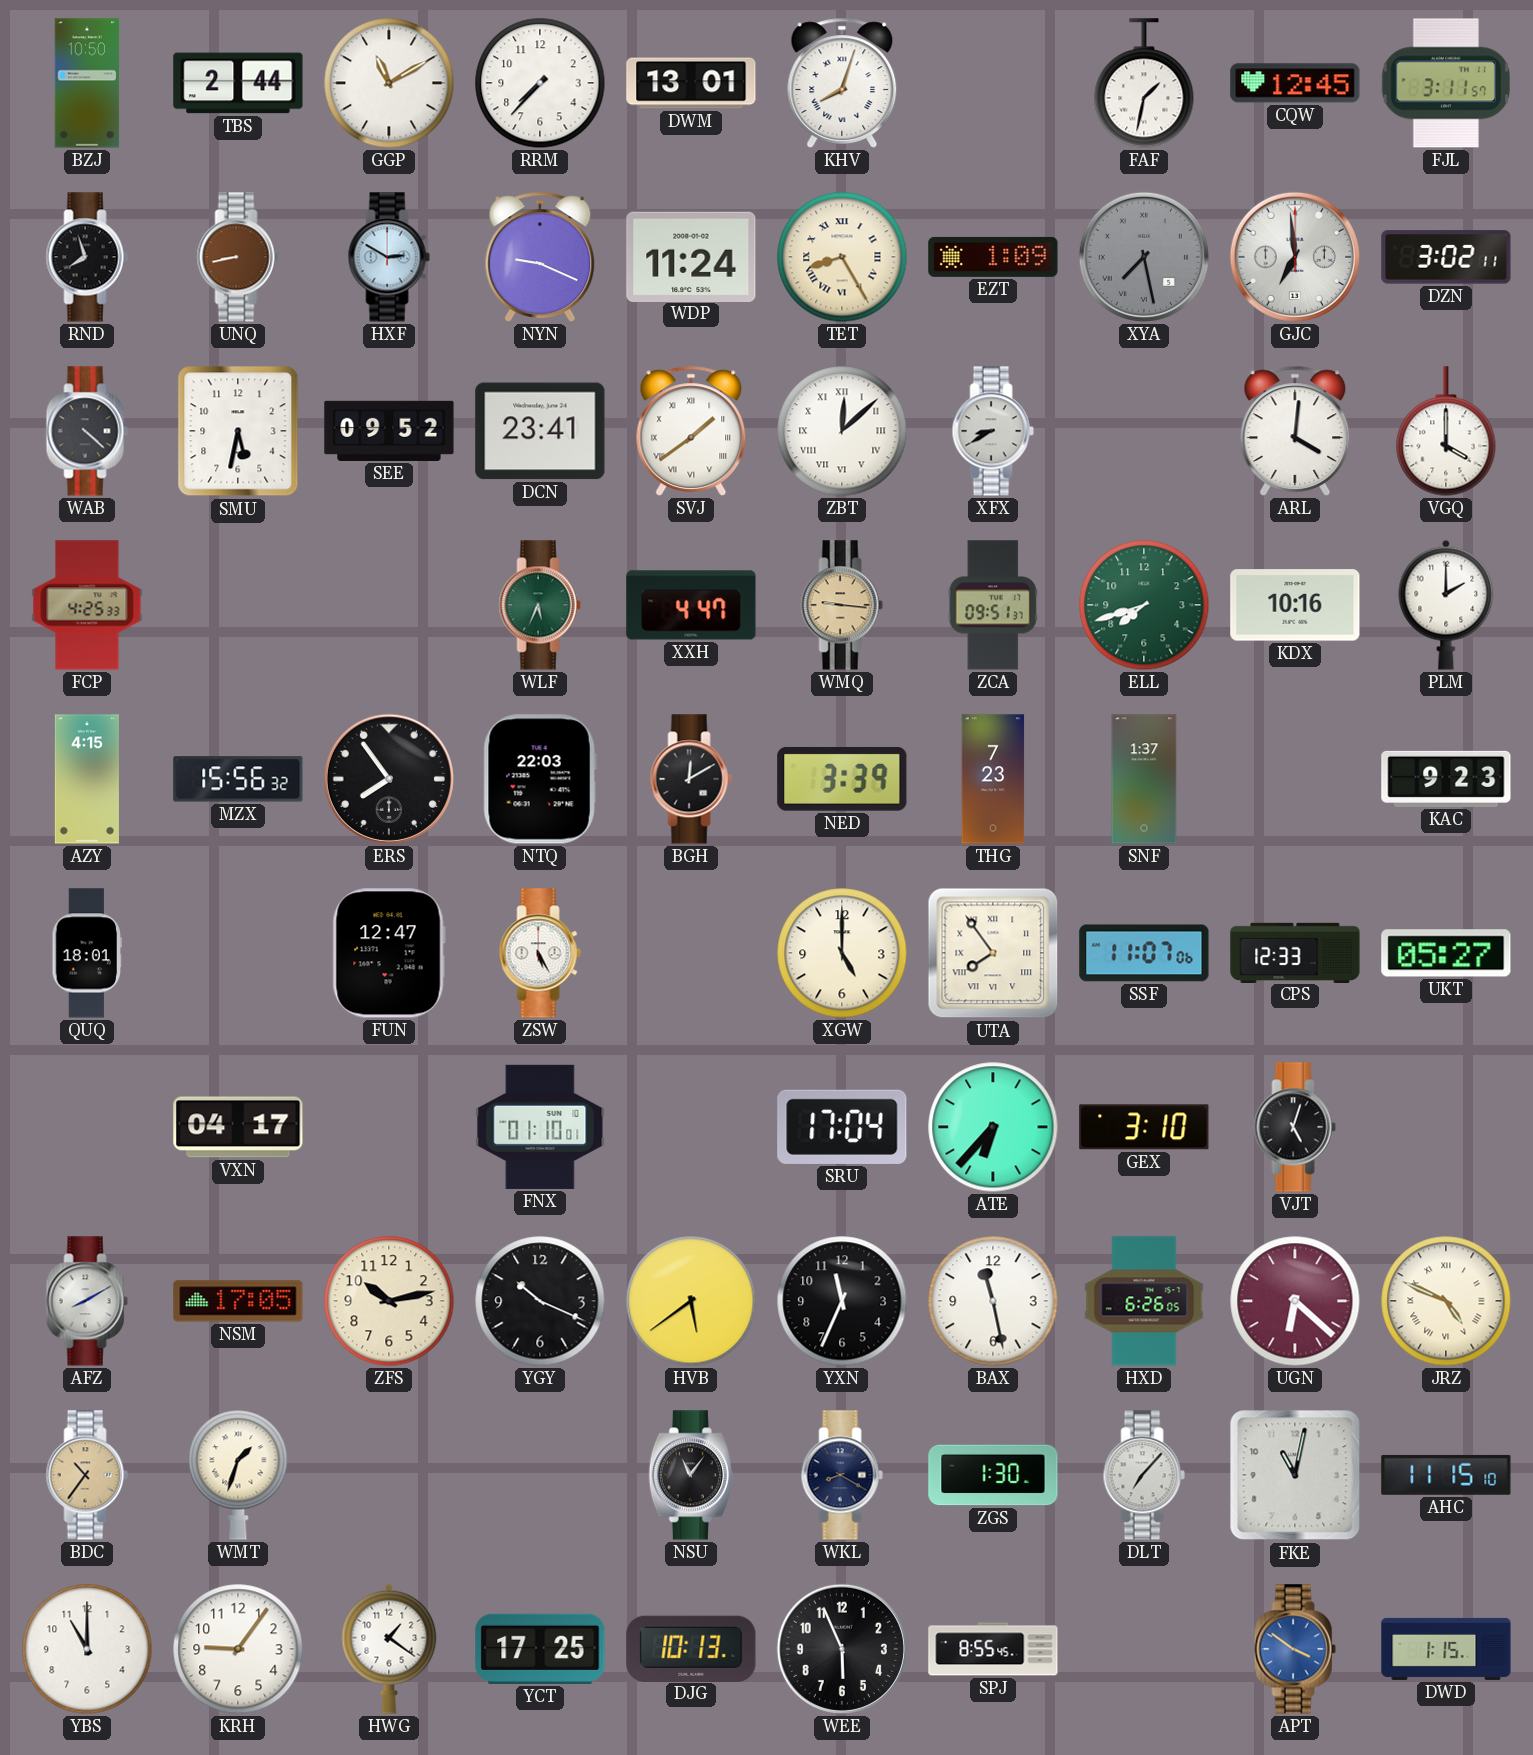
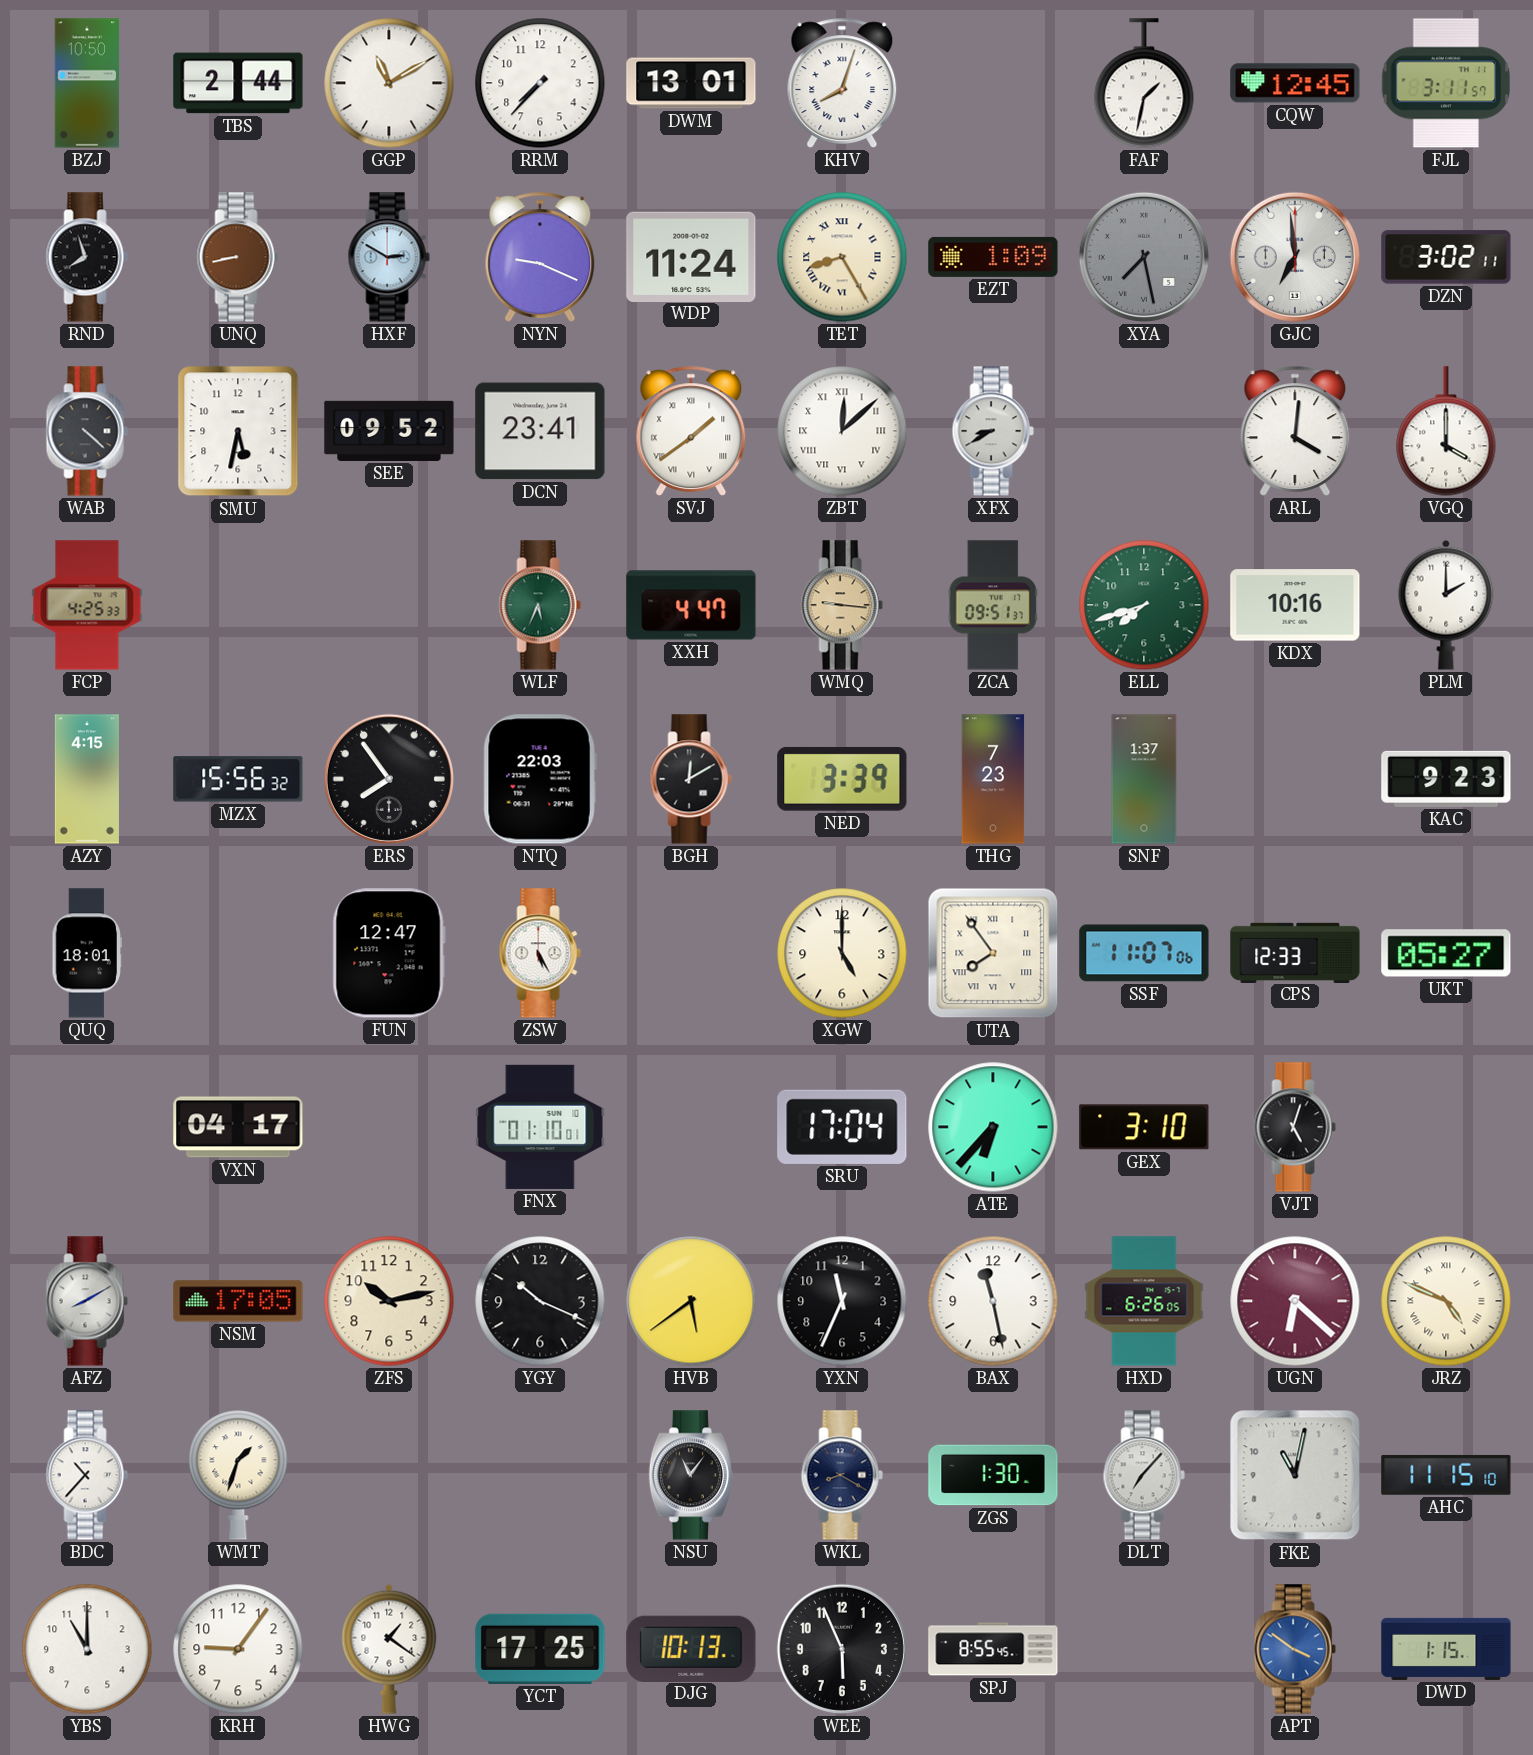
BDC: 10:36 -> 10:37 (87, 1475)
BDC dial: champagne -> white (87, 1475)
